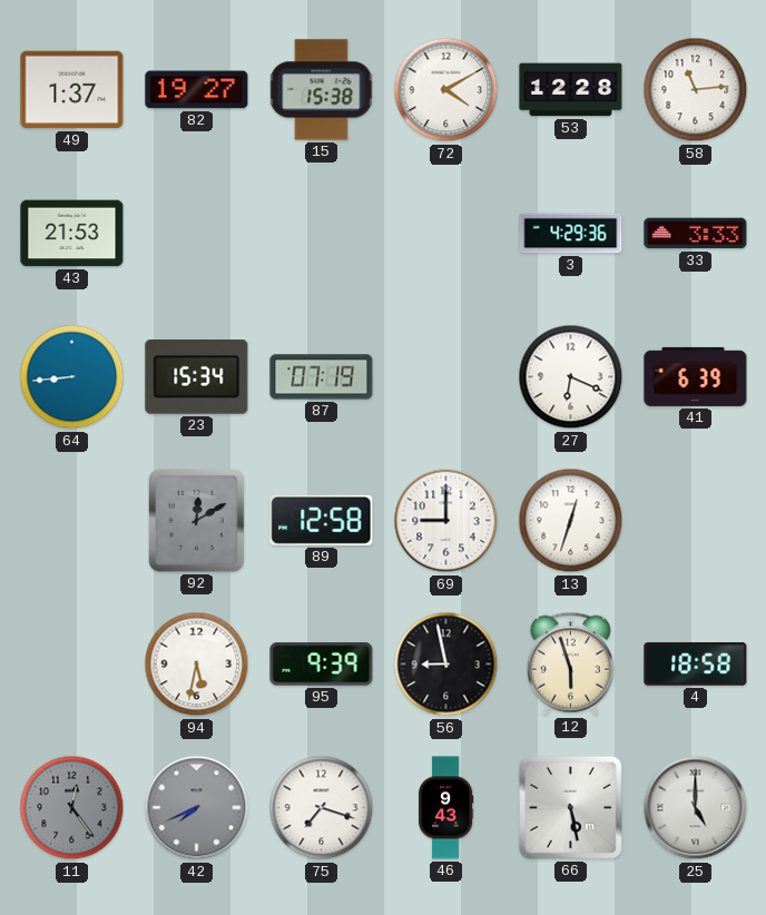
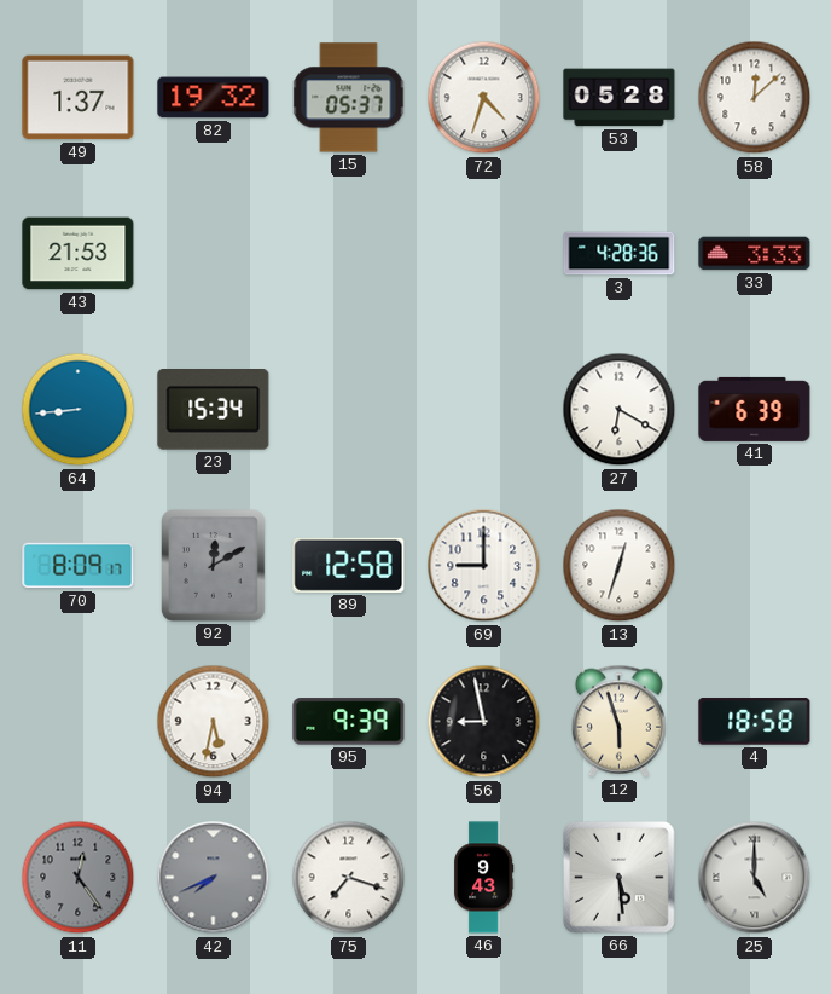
82: 19:27 -> 19:32 (214, 98)
15: 15:38 -> 05:37 (349, 98)
72: 4:10 -> 4:33 (484, 98)
53: 12:28 -> 05:28 (620, 98)
58: 11:14 -> 12:08 (755, 98)
3: 4:29 -> 4:28 (620, 254)
87: 07:19 -> none (322, 377)
27: 6:19 -> 6:20 (620, 410)
70: none -> 8:09 (79, 566)
66: 5:28 -> 5:29 (620, 878)
